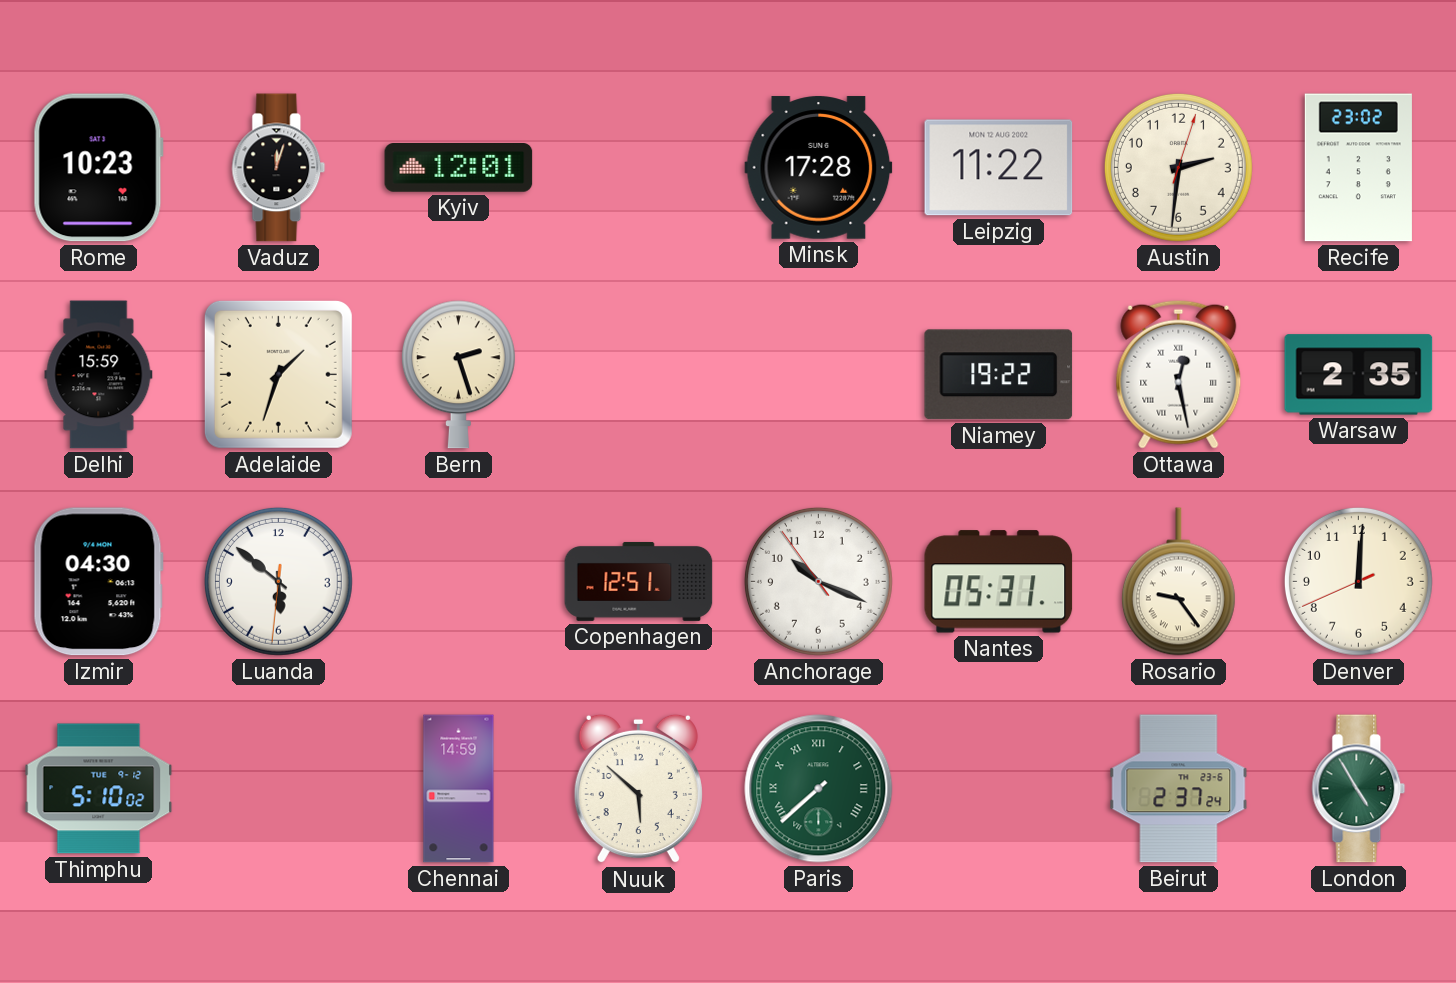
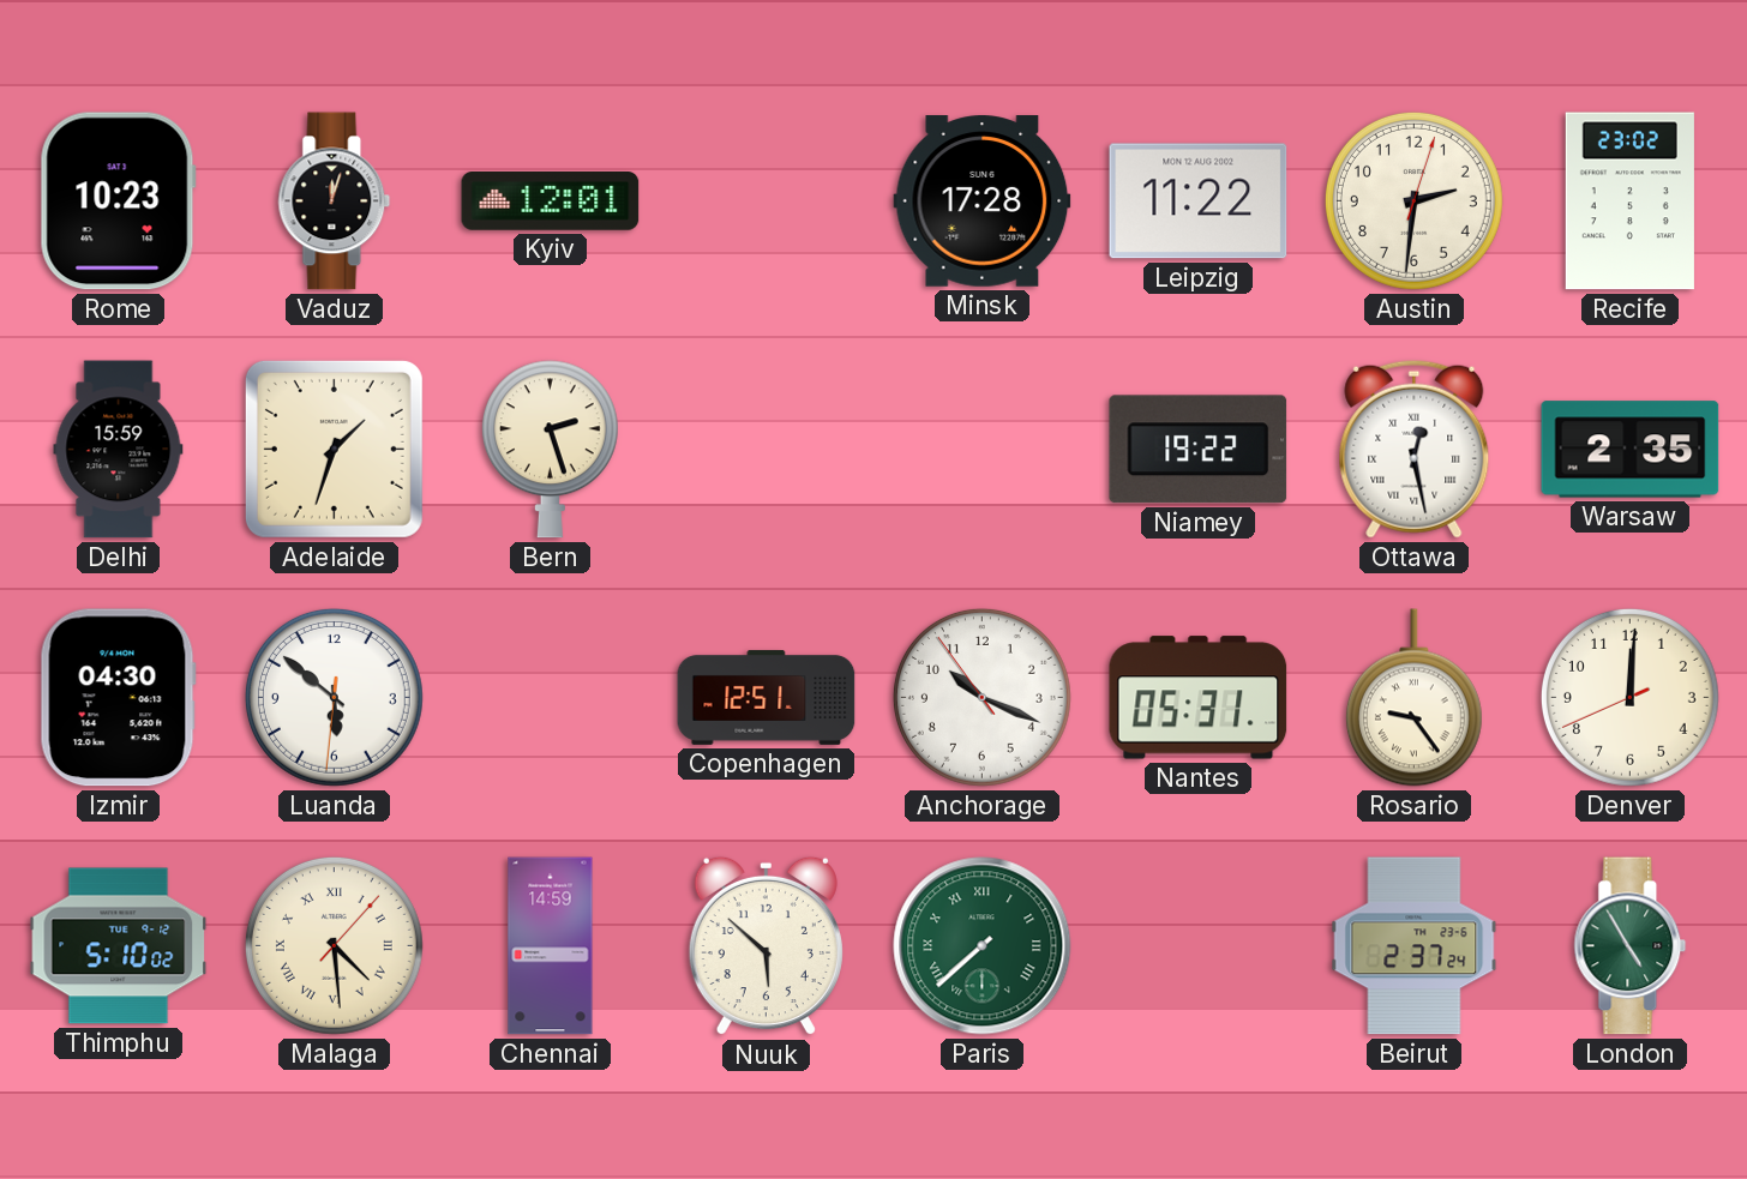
Malaga: none -> 4:29 (334, 945)
